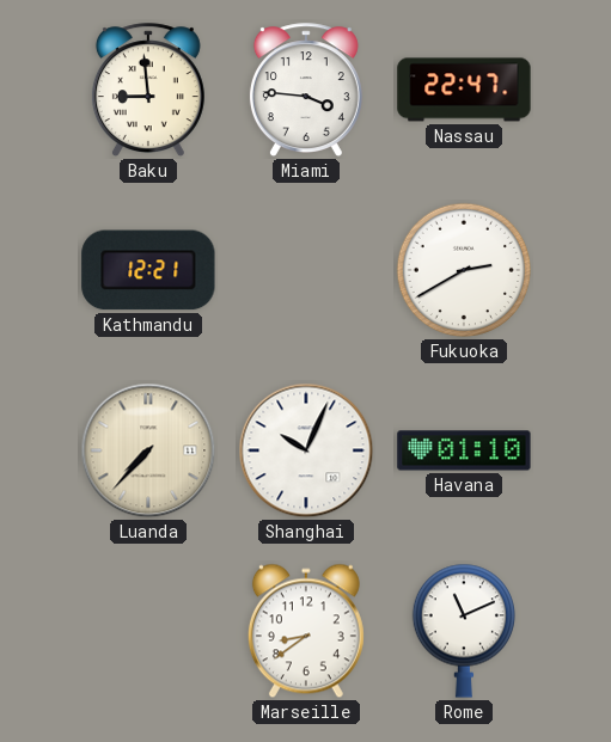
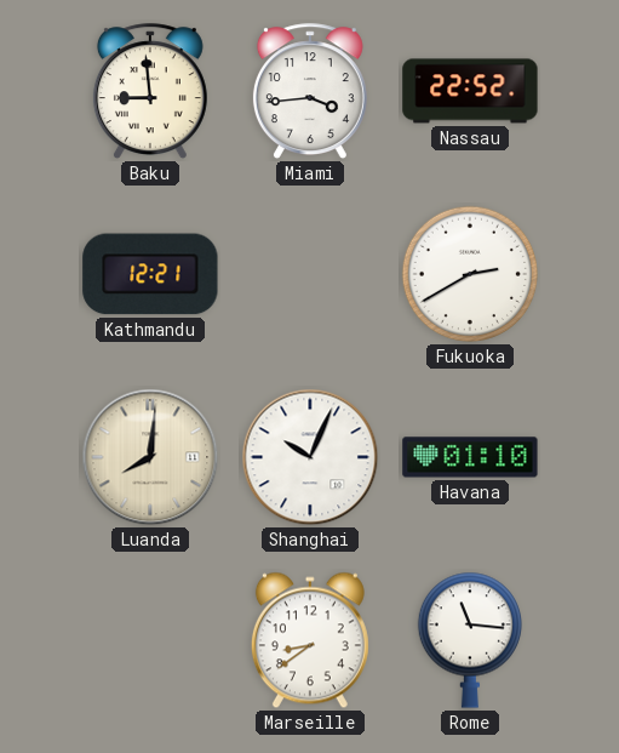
Miami: 3:46 -> 3:44 (310, 92)
Nassau: 22:47 -> 22:52 (470, 91)
Luanda: 7:37 -> 8:01 (150, 457)
Rome: 11:11 -> 11:16 (469, 640)
